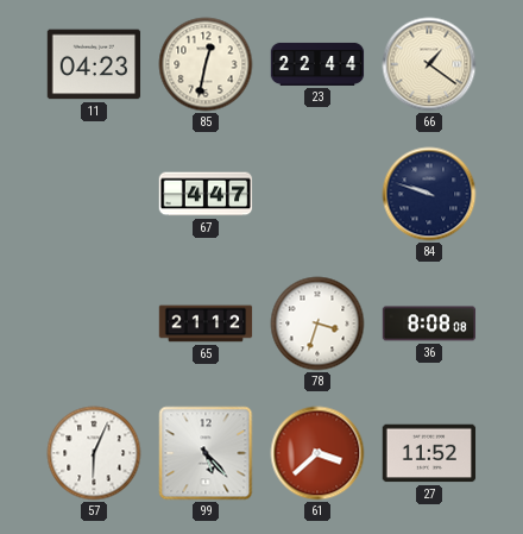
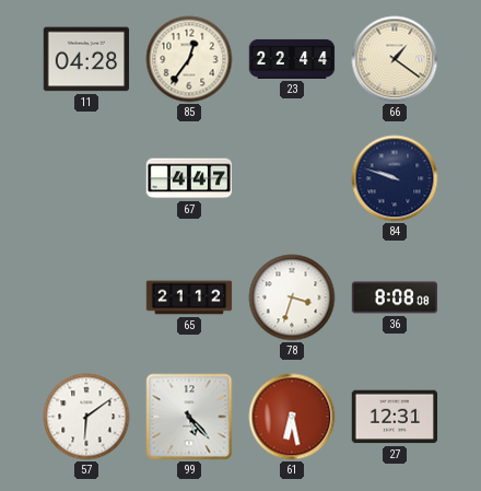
11: 04:23 -> 04:28 (86, 59)
85: 12:32 -> 12:36 (189, 59)
57: 6:04 -> 6:09 (86, 417)
61: 3:38 -> 6:28 (292, 417)
27: 11:52 -> 12:31 (395, 417)
